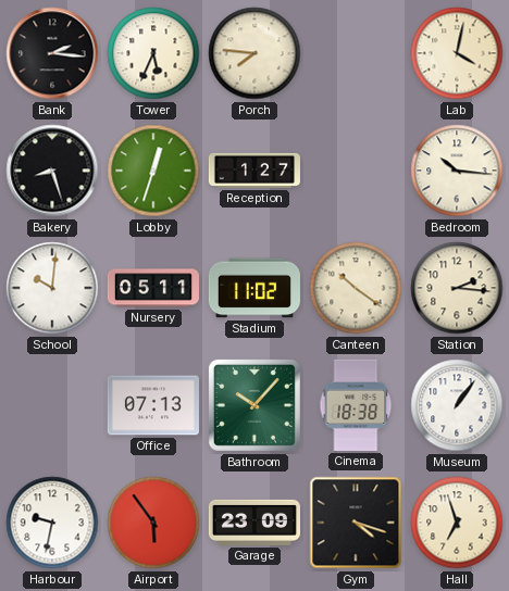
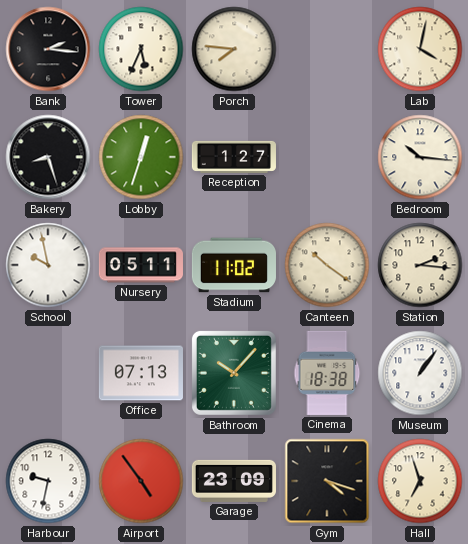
School: 10:01 -> 9:58 (48, 265)
Airport: 5:54 -> 4:54 (141, 481)
